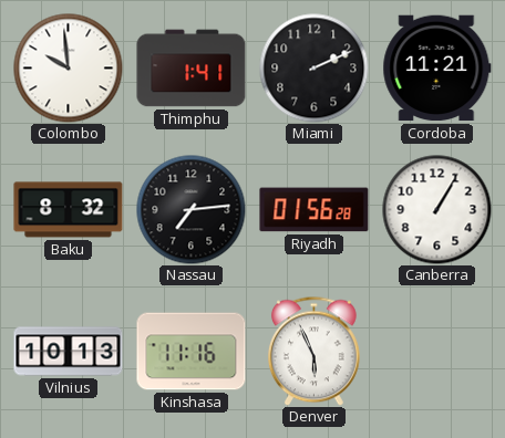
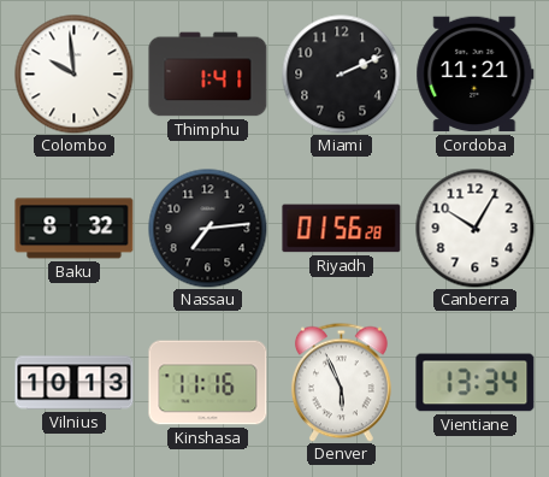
Canberra: 1:05 -> 10:05 (476, 229)
Vientiane: none -> 13:34 (476, 383)
